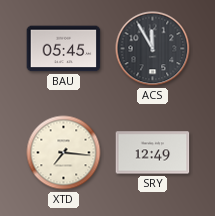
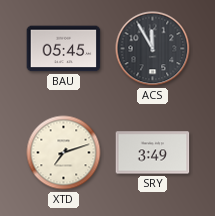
XTD: 7:16 -> 7:12 (64, 153)
SRY: 12:49 -> 3:49 (153, 153)
